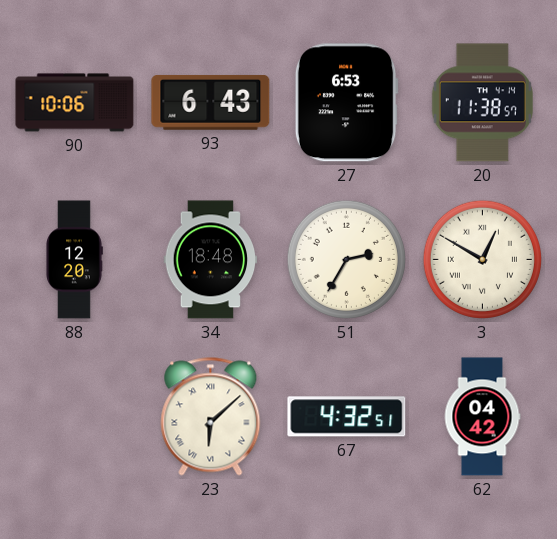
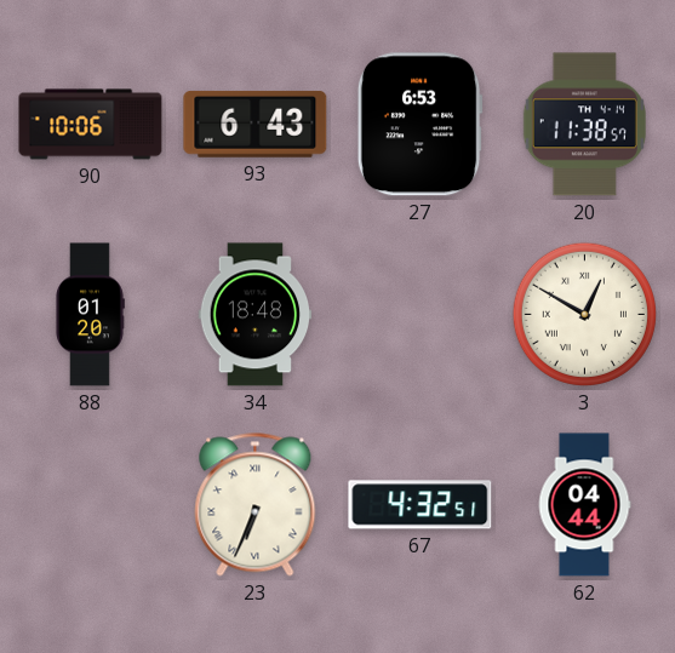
88: 12:20 -> 01:20 (90, 315)
51: 2:35 -> none (346, 259)
23: 6:08 -> 6:34 (256, 505)
62: 04:42 -> 04:44 (584, 505)
